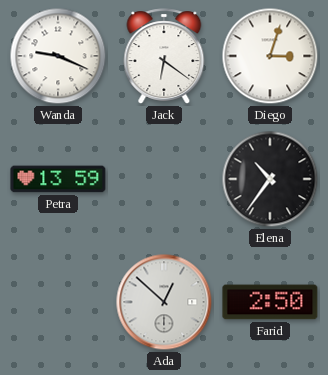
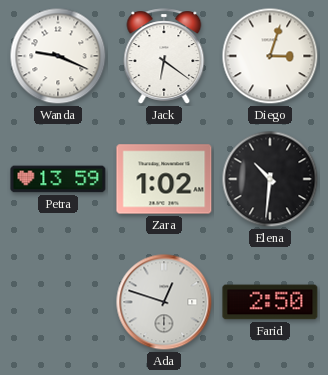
Zara: none -> 1:02 (164, 179)
Elena: 10:36 -> 10:31 (270, 179)
Ada: 12:52 -> 12:48 (164, 302)
